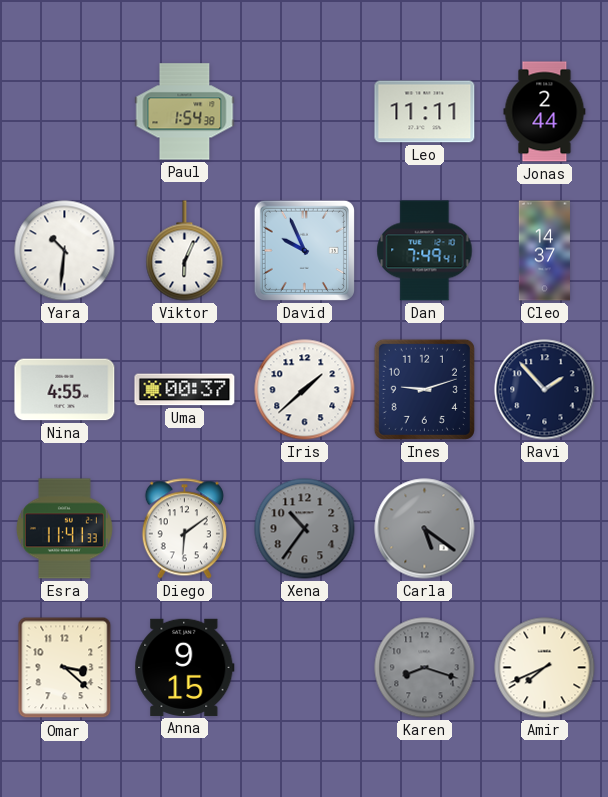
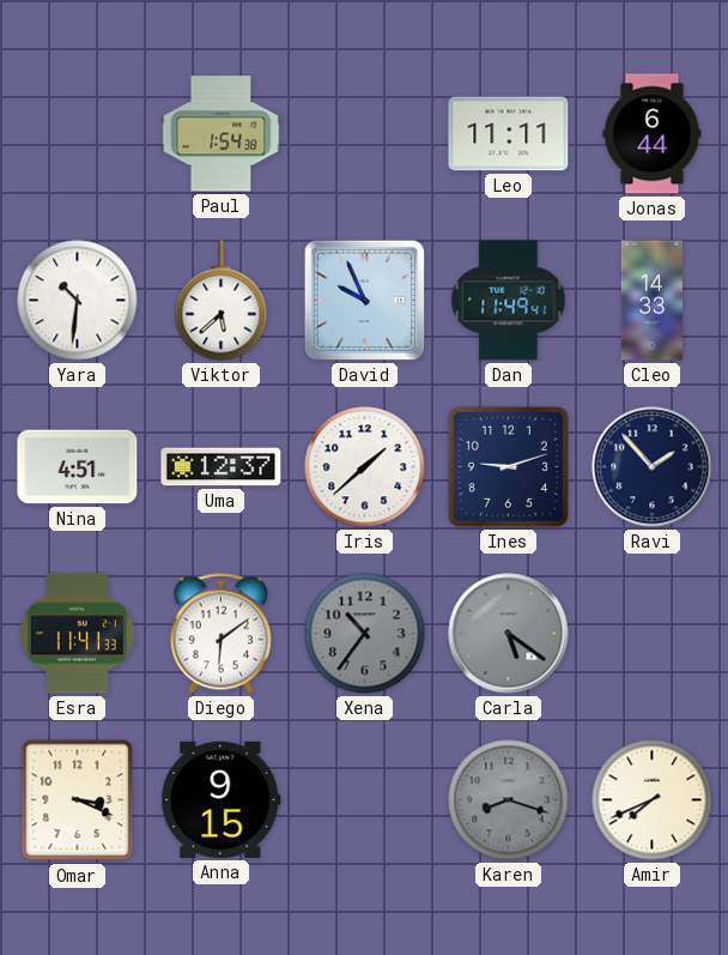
Jonas: 2:44 -> 6:44 (653, 134)
Viktor: 6:04 -> 5:38 (222, 301)
Dan: 7:49 -> 11:49 (509, 301)
Cleo: 14:37 -> 14:33 (651, 301)
Nina: 4:55 -> 4:51 (78, 467)
Uma: 00:37 -> 12:37 (222, 467)
Omar: 3:22 -> 3:19 (78, 800)
